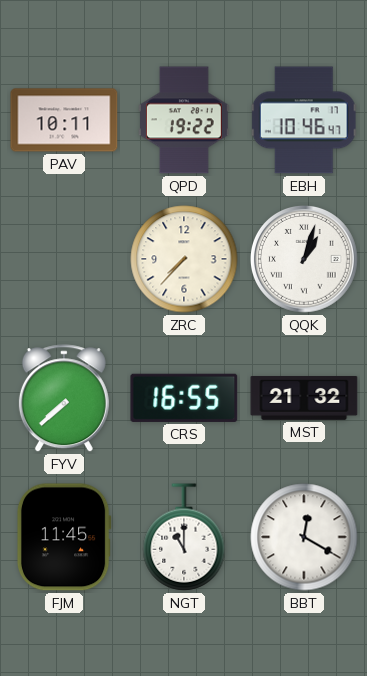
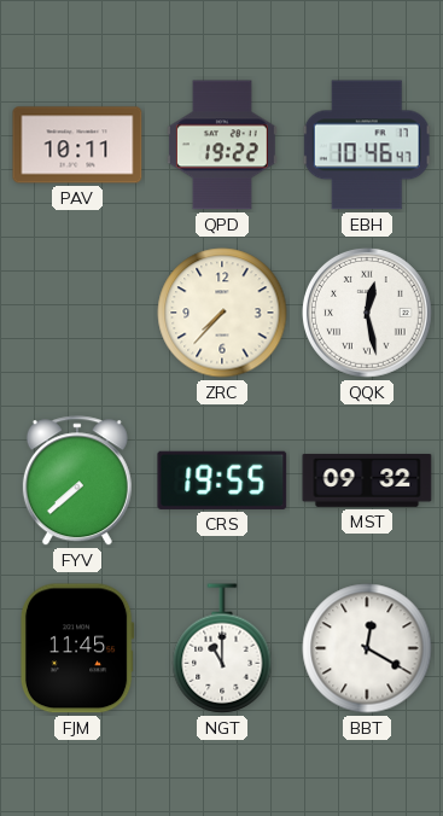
QQK: 1:03 -> 12:28 (368, 314)
CRS: 16:55 -> 19:55 (222, 480)
MST: 21:32 -> 09:32 (367, 480)
